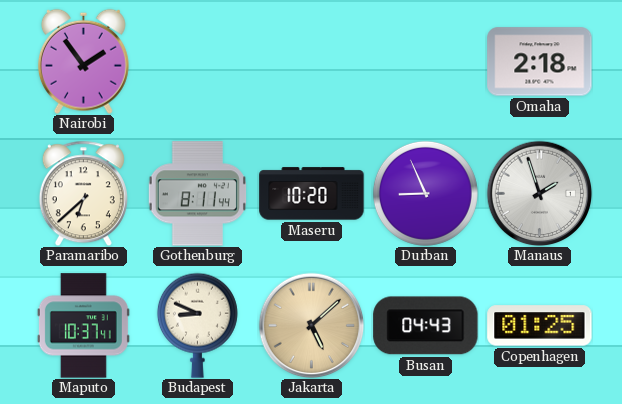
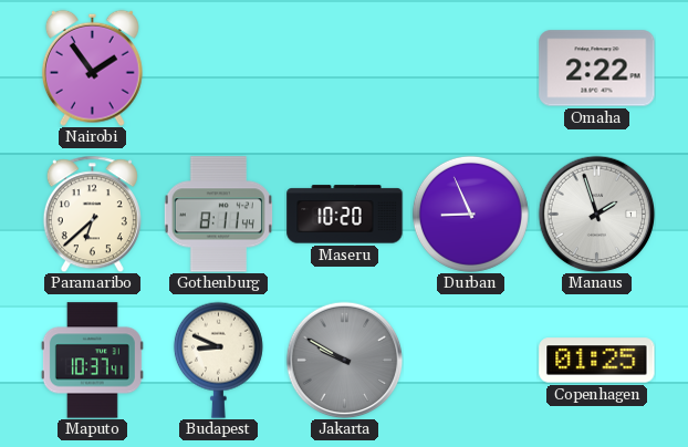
Omaha: 2:18 -> 2:22 (597, 69)
Jakarta: 5:08 -> 9:50 (344, 360)
Jakarta dial: champagne -> grey (344, 360)
Busan: 04:43 -> none (426, 326)
